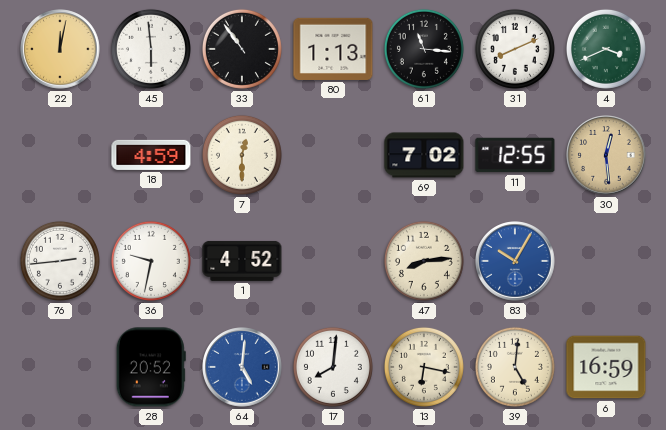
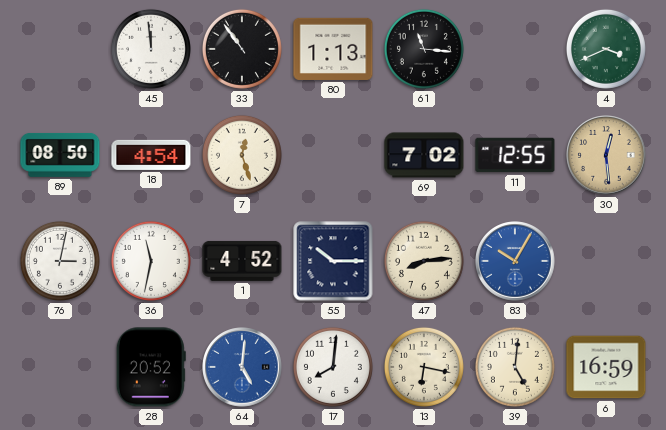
22: 12:02 -> none (60, 49)
45: 5:59 -> 11:59 (151, 49)
31: 8:11 -> none (515, 49)
89: none -> 08:50 (60, 155)
18: 4:59 -> 4:54 (151, 155)
7: 12:30 -> 12:27 (242, 155)
76: 2:44 -> 3:02 (60, 261)
36: 9:32 -> 11:32 (151, 261)
55: none -> 10:15 (333, 261)
